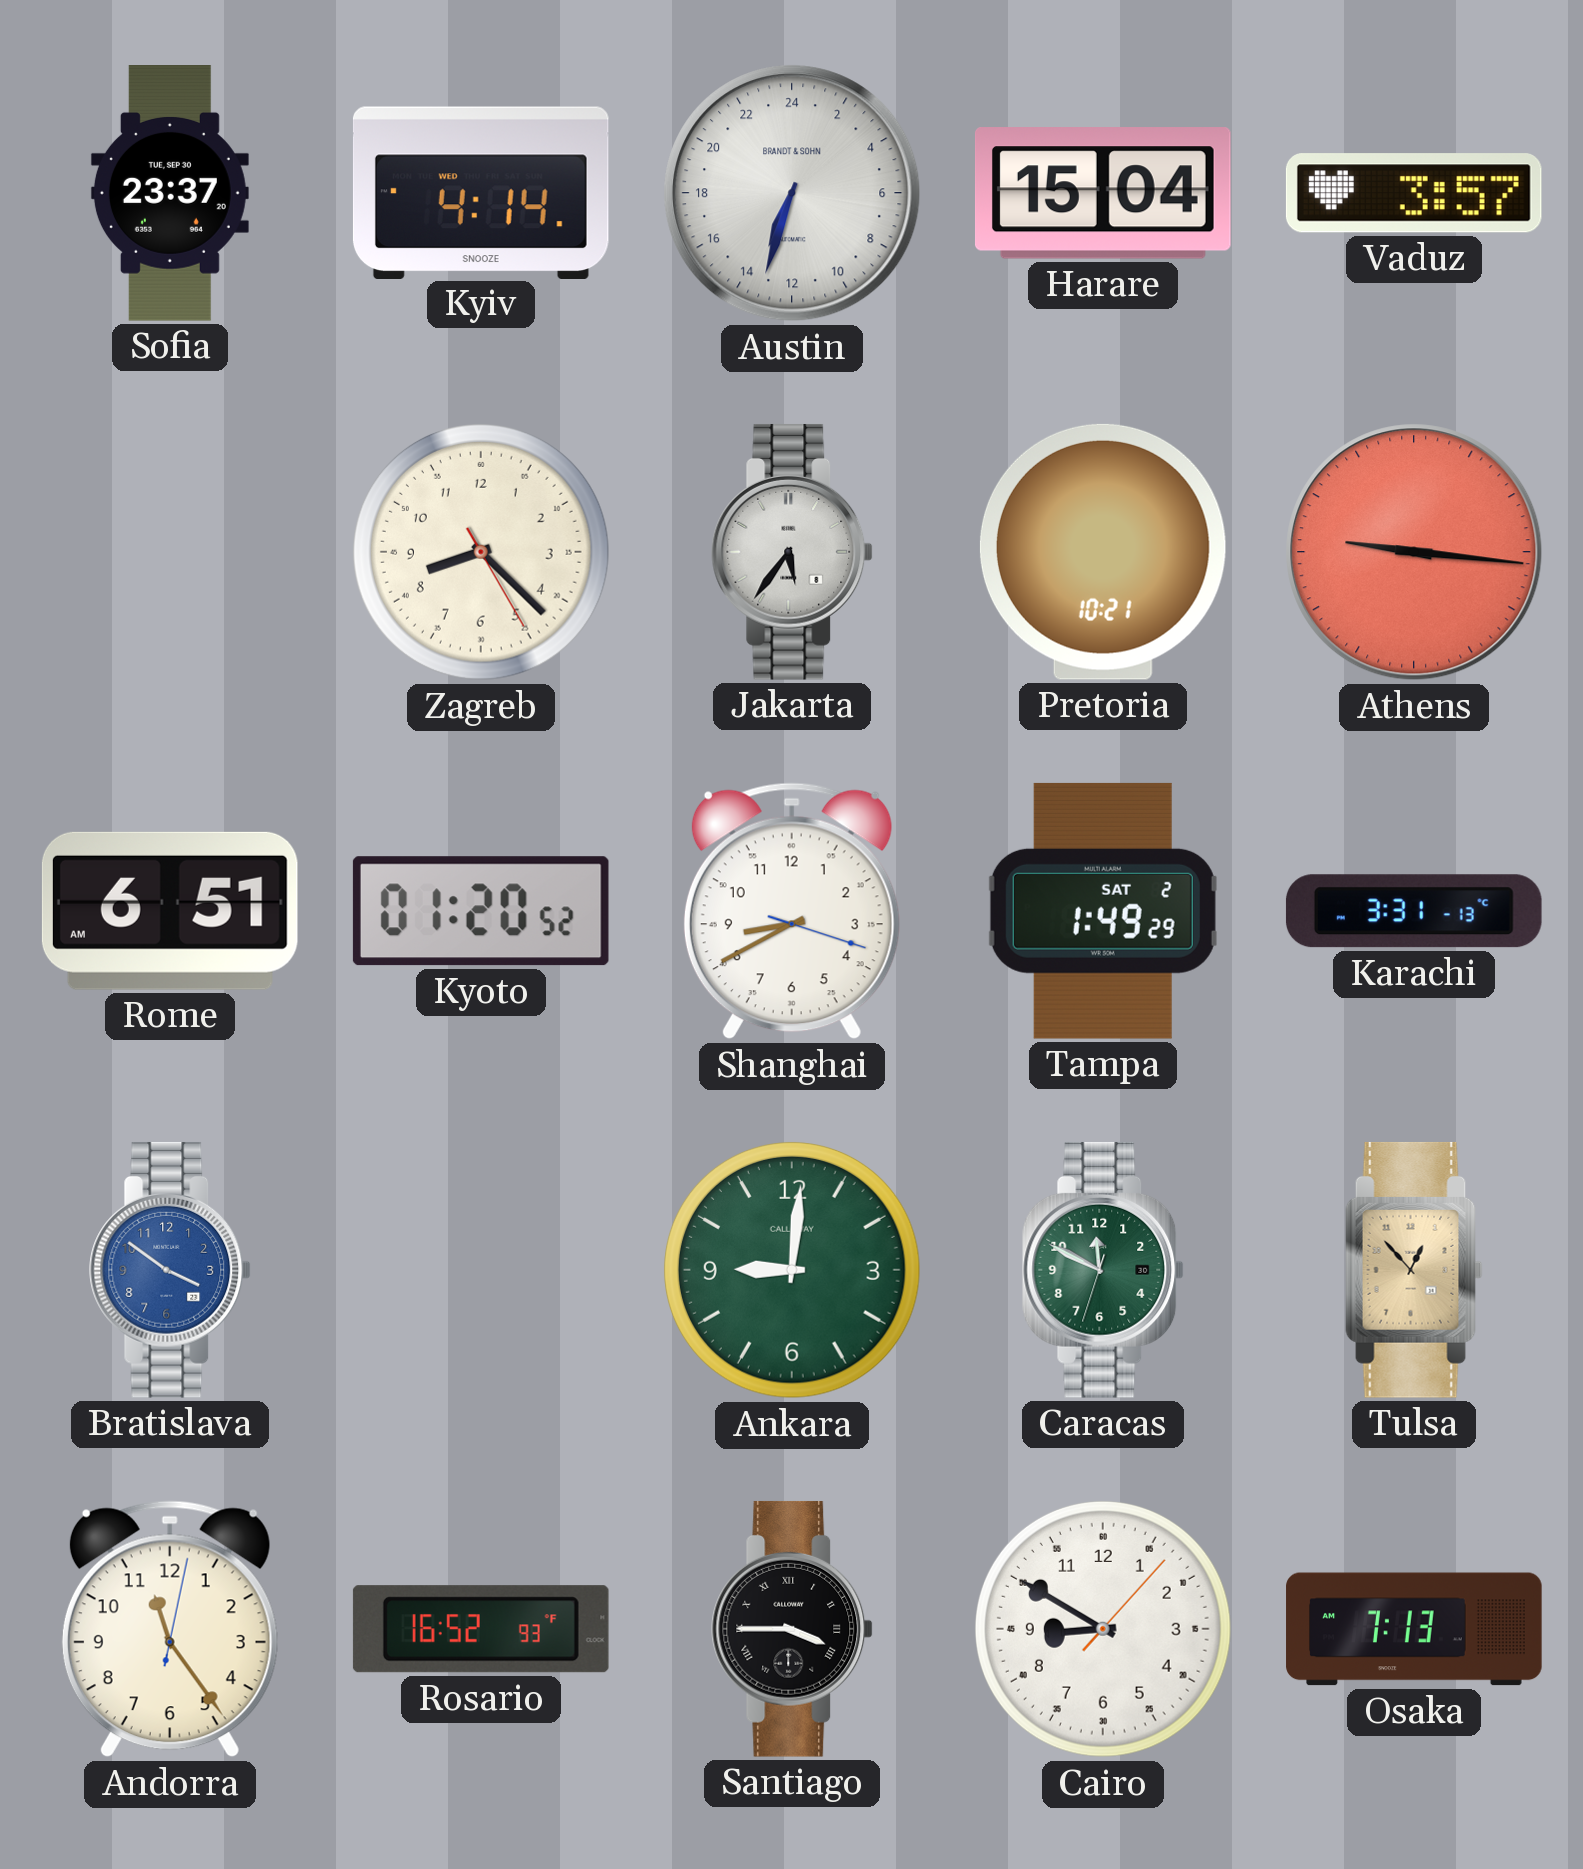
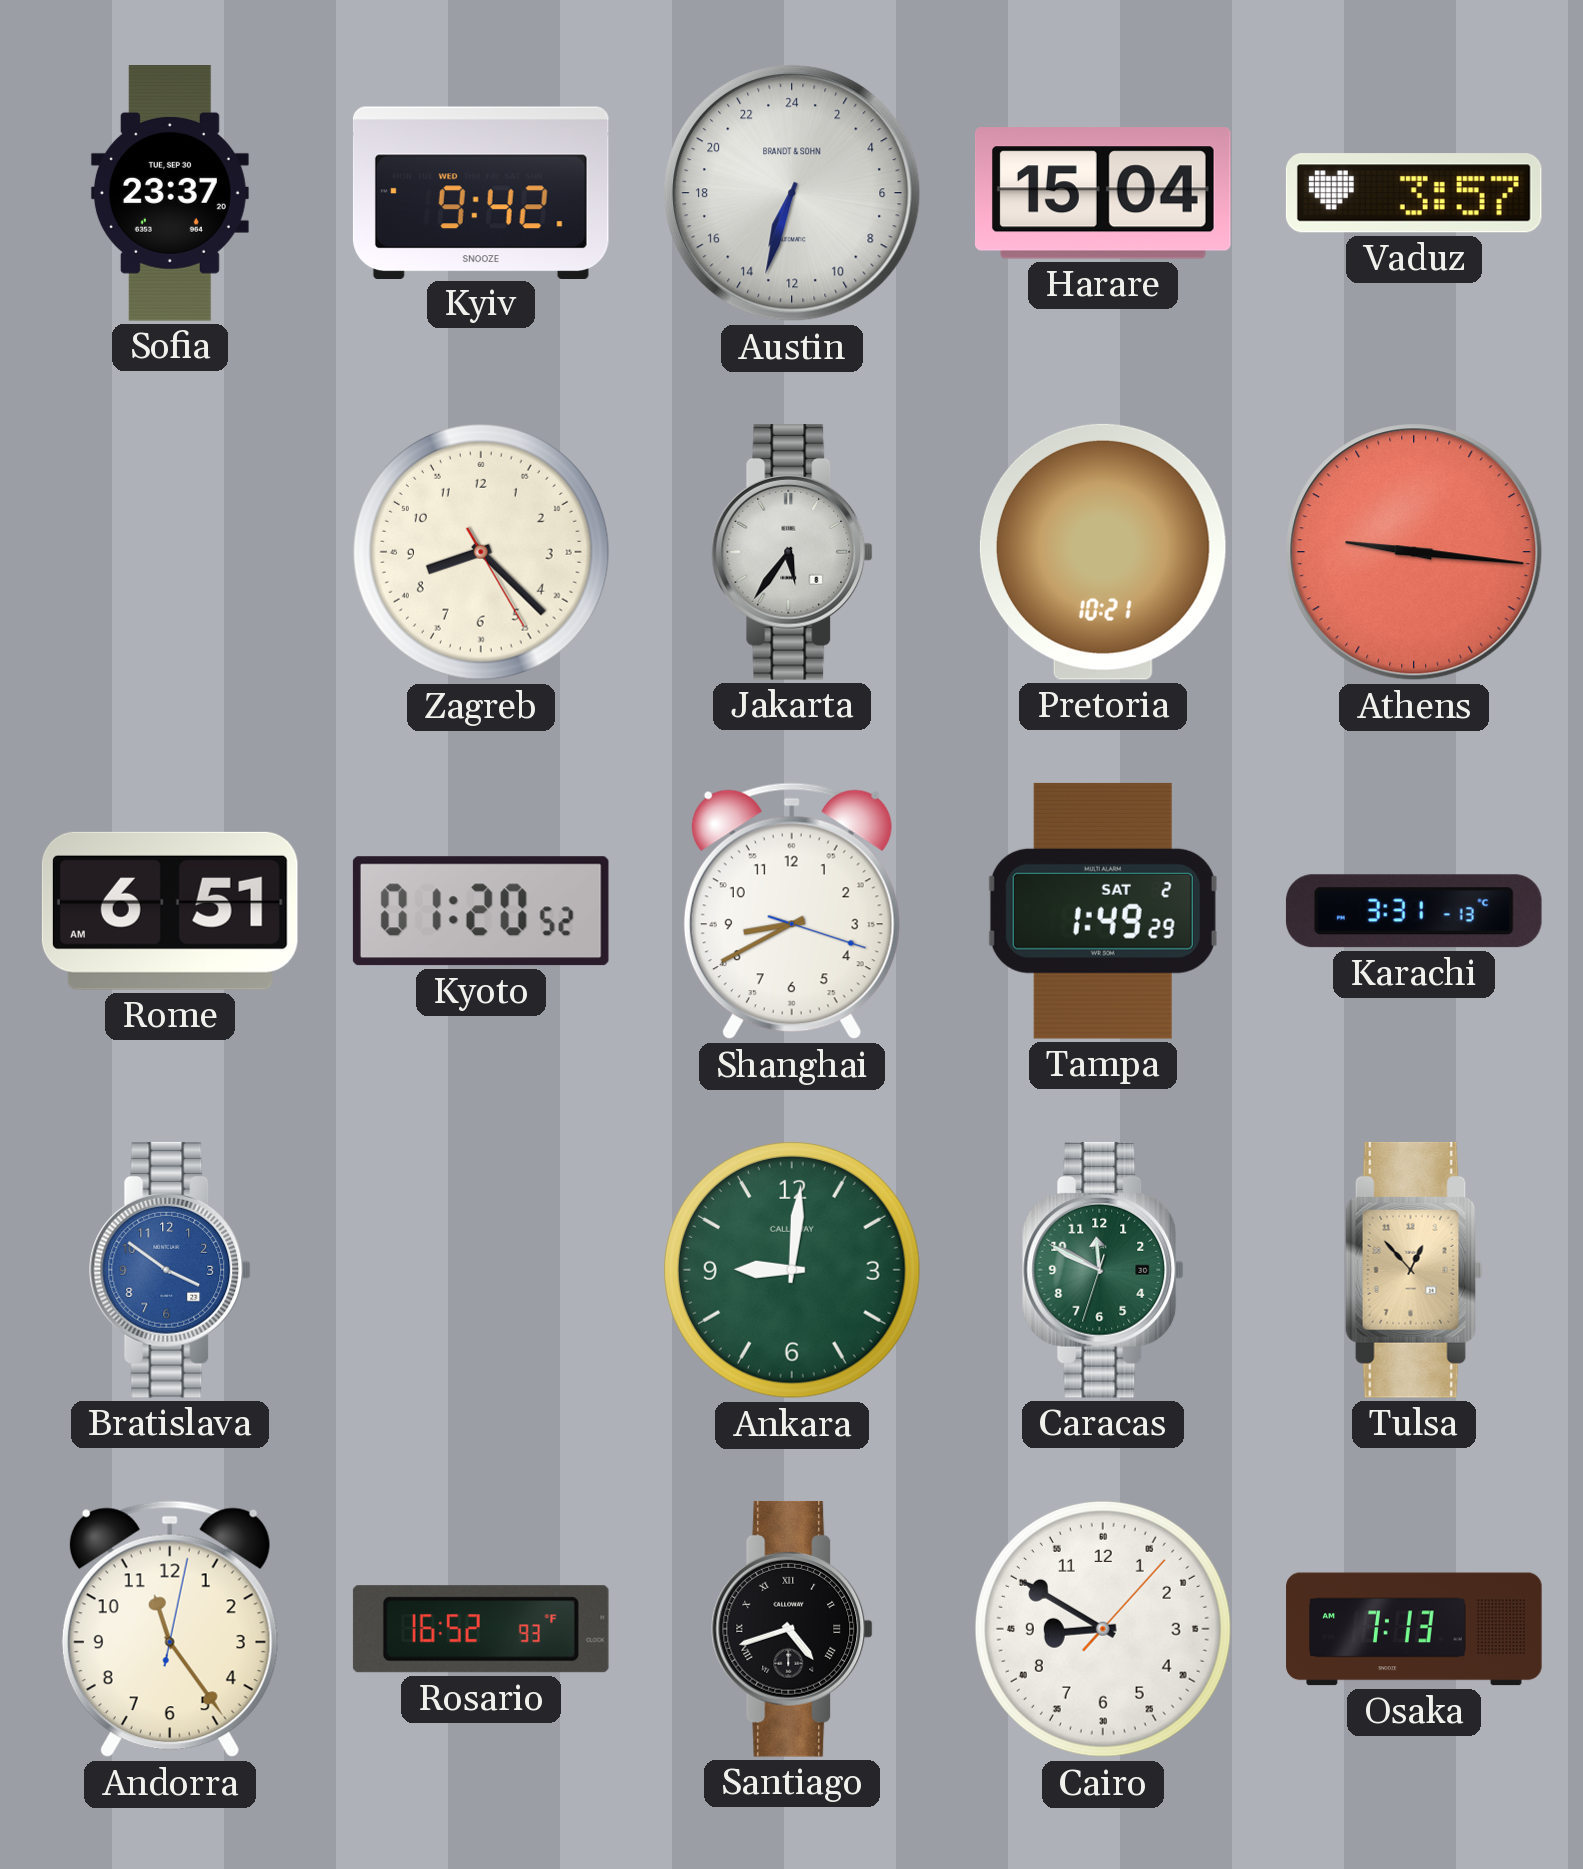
Kyiv: 4:14 -> 9:42 (481, 192)
Santiago: 3:45 -> 4:42 (792, 1629)
